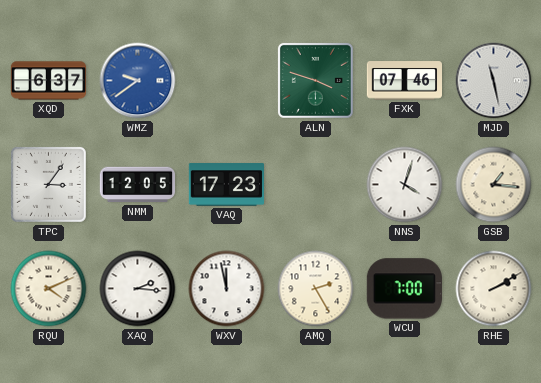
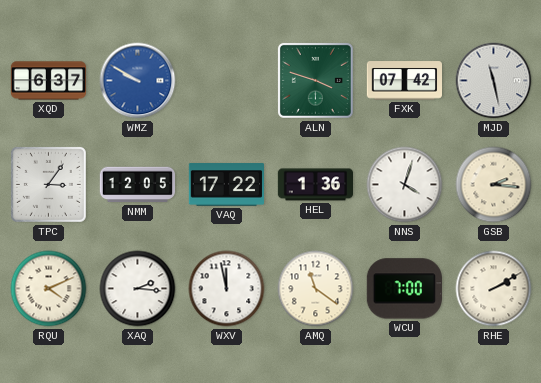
WMZ: 9:39 -> 9:50 (138, 81)
FXK: 07:46 -> 07:42 (404, 81)
VAQ: 17:23 -> 17:22 (226, 185)
HEL: none -> 1:36 (315, 185)
GSB: 1:16 -> 2:16 (494, 185)
AMQ: 2:25 -> 11:21 (316, 289)
